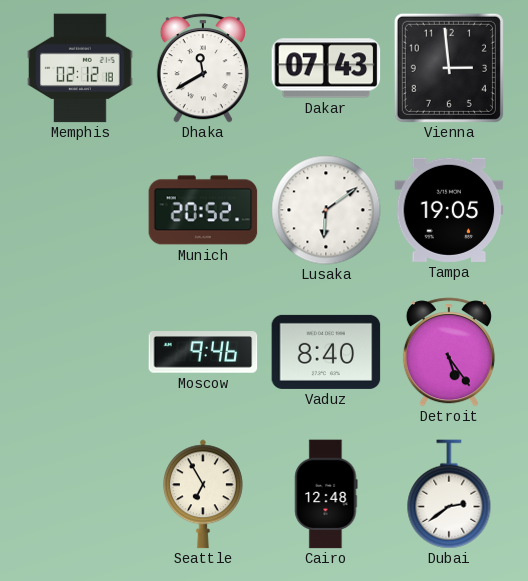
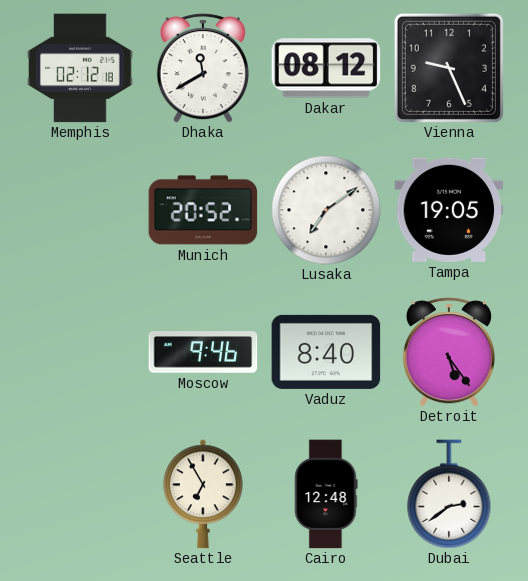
Dakar: 07:43 -> 08:12 (326, 68)
Vienna: 2:59 -> 9:26 (449, 68)
Lusaka: 6:09 -> 7:09 (326, 210)
